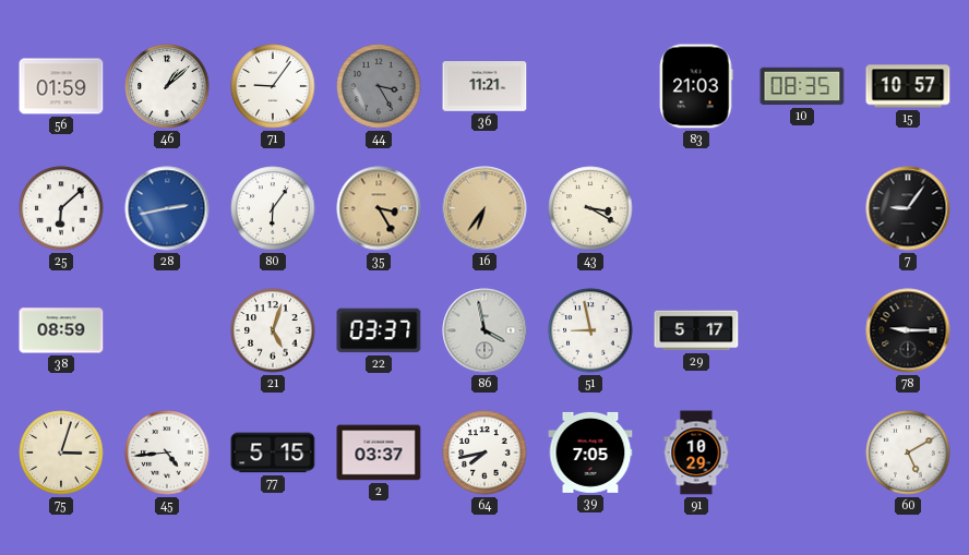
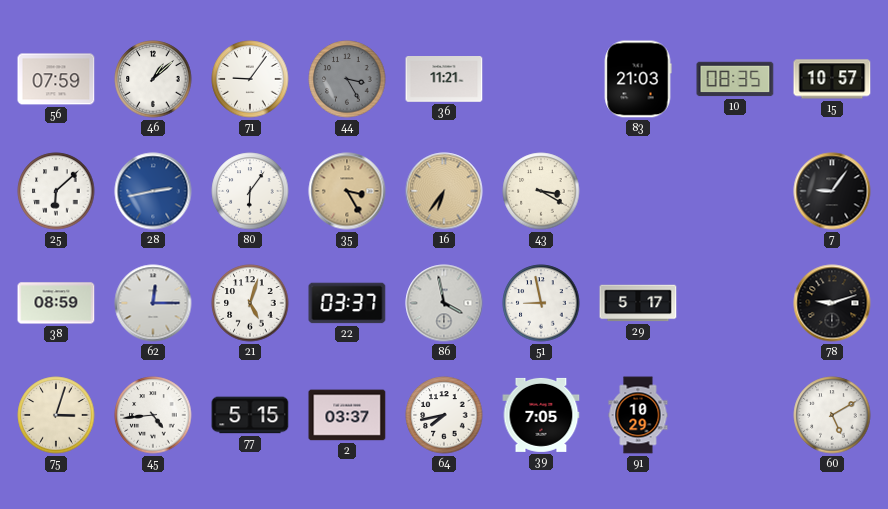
56: 01:59 -> 07:59 (56, 79)
62: none -> 12:15 (153, 303)
78: 9:15 -> 9:12 (832, 303)
